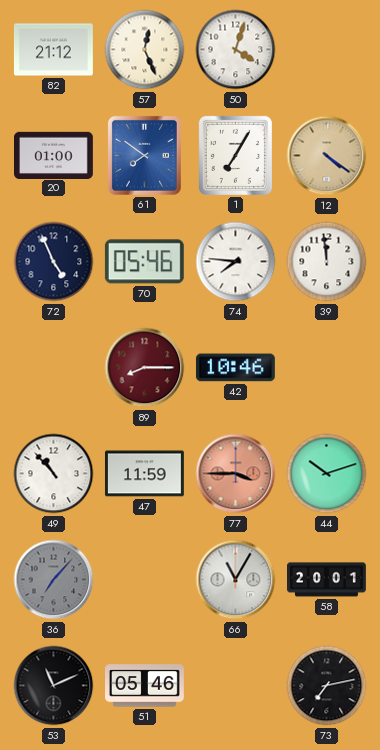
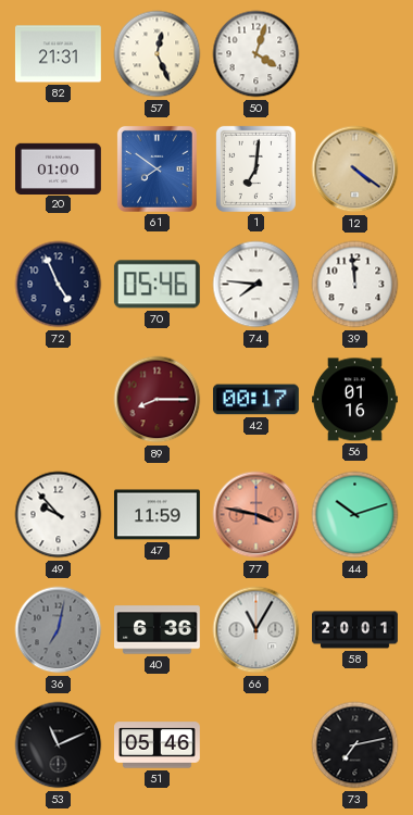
82: 21:12 -> 21:31 (59, 54)
1: 7:05 -> 7:01 (255, 168)
42: 10:46 -> 00:17 (255, 400)
56: none -> 01:16 (355, 400)
49: 10:53 -> 9:53 (59, 515)
77: 3:45 -> 3:47 (256, 515)
36: 7:07 -> 7:02 (59, 630)
40: none -> 6:36 (158, 630)
